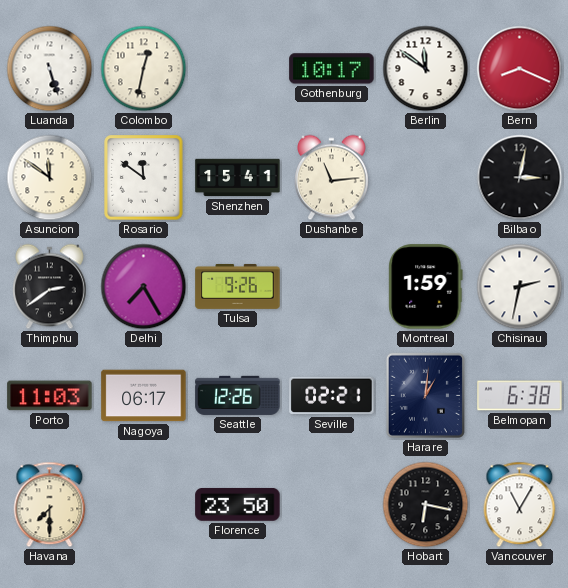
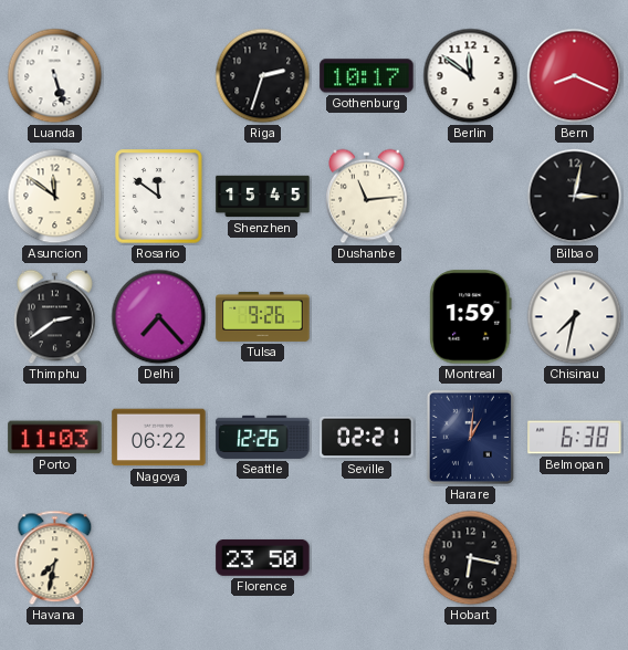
Colombo: 12:32 -> none (144, 69)
Riga: none -> 2:33 (263, 76)
Shenzhen: 15:41 -> 15:45 (263, 197)
Delhi: 7:25 -> 7:23 (159, 317)
Chisinau: 2:32 -> 7:32 (575, 317)
Nagoya: 06:17 -> 06:22 (159, 438)
Havana: 7:30 -> 7:32 (55, 558)
Vancouver: 11:05 -> none (520, 505)
